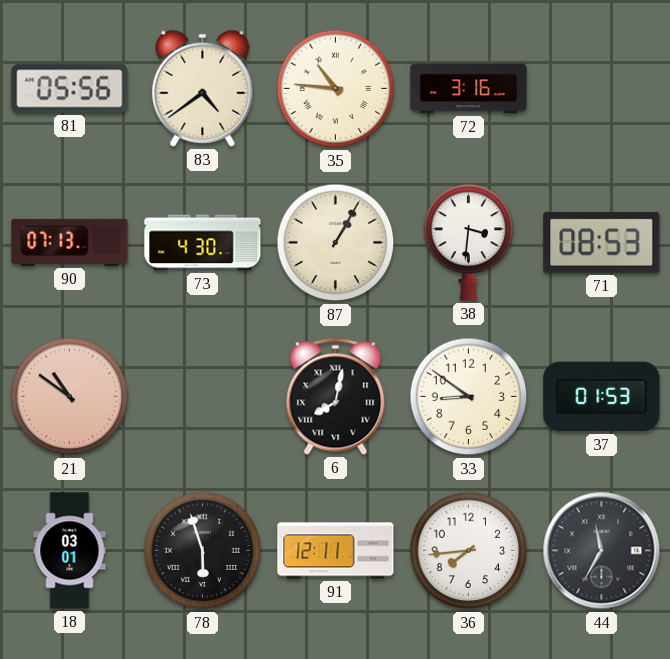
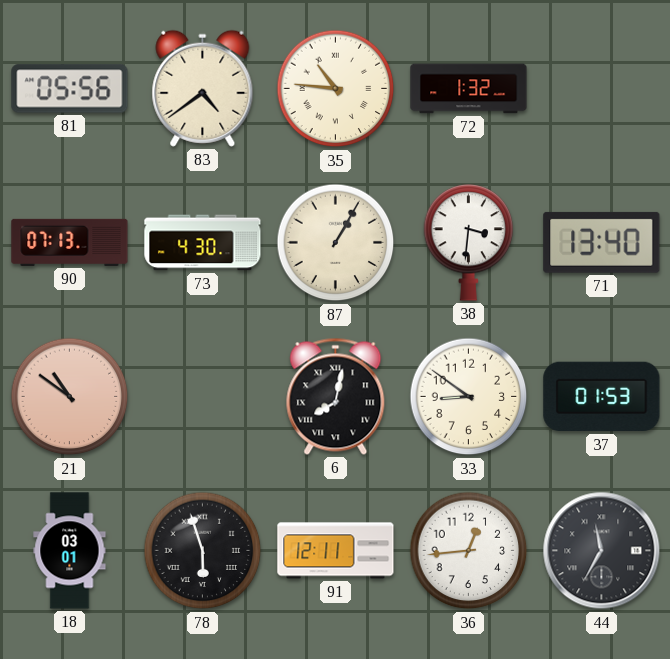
72: 3:16 -> 1:32 (469, 89)
71: 08:53 -> 13:40 (602, 242)
36: 7:44 -> 12:44 (469, 551)
